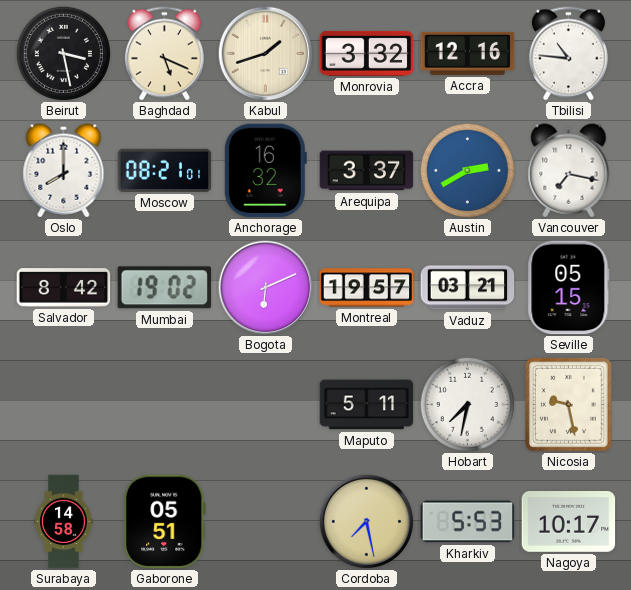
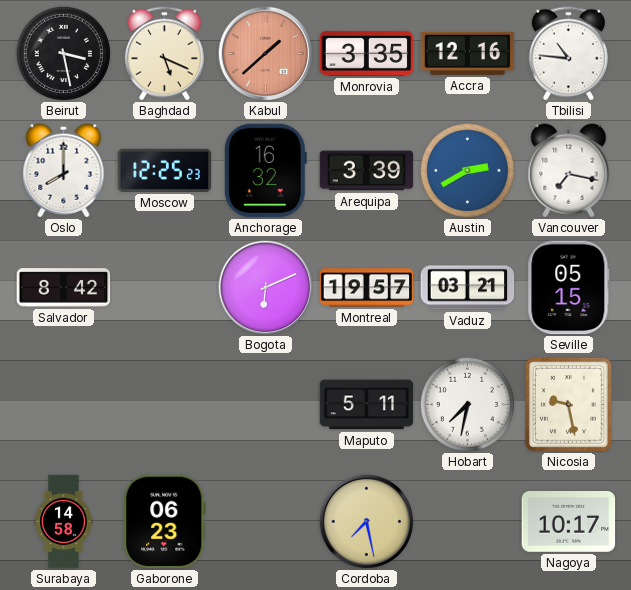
Kabul: 1:42 -> 1:38 (265, 53)
Kabul dial: cream -> salmon (265, 53)
Monrovia: 3:32 -> 3:35 (367, 53)
Moscow: 08:21 -> 12:25 (165, 170)
Arequipa: 3:37 -> 3:39 (367, 171)
Mumbai: 19:02 -> none (164, 288)
Gaborone: 05:51 -> 06:23 (164, 522)
Kharkiv: 5:53 -> none (468, 522)
